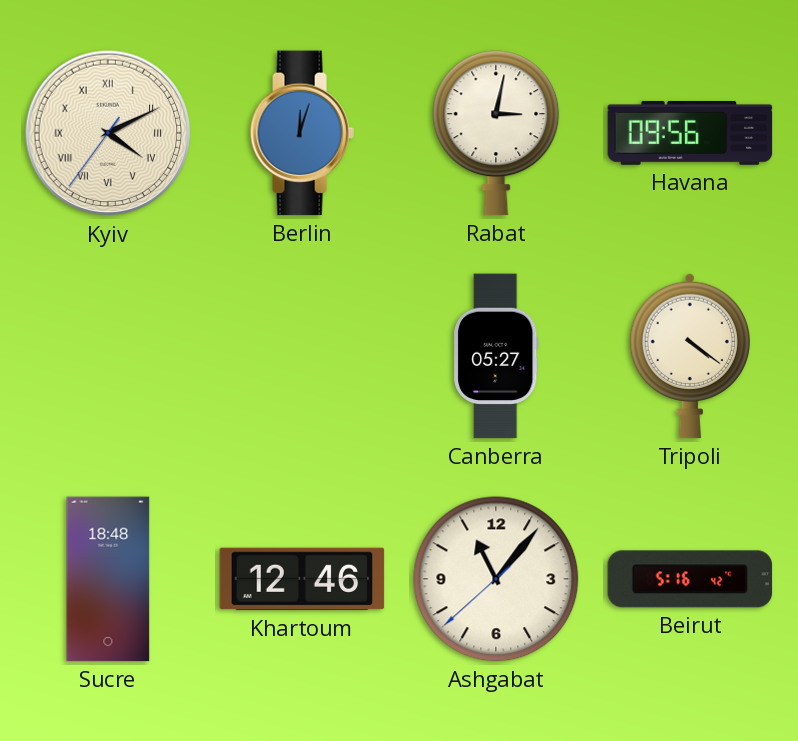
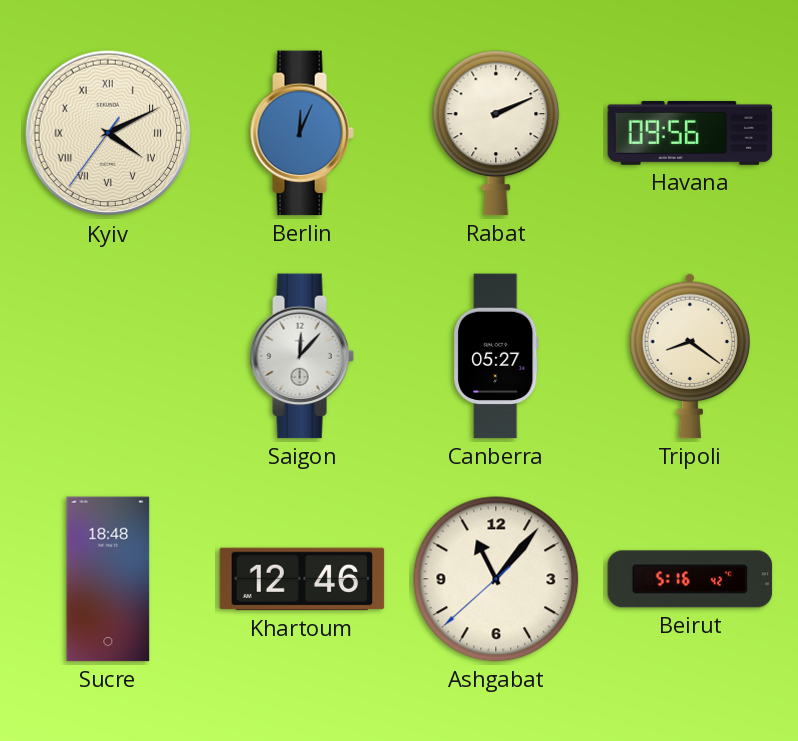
Berlin: 12:03 -> 12:04 (302, 133)
Rabat: 3:02 -> 2:11 (496, 133)
Saigon: none -> 12:07 (302, 356)
Tripoli: 4:21 -> 8:21 (689, 356)
